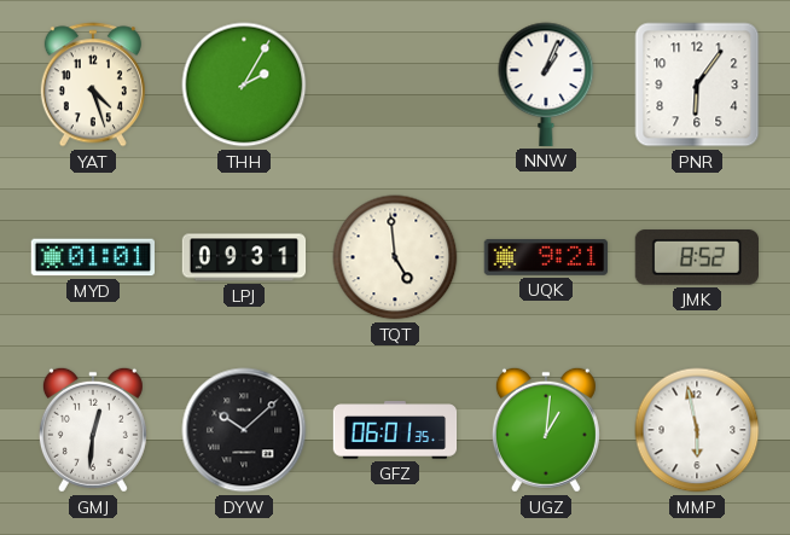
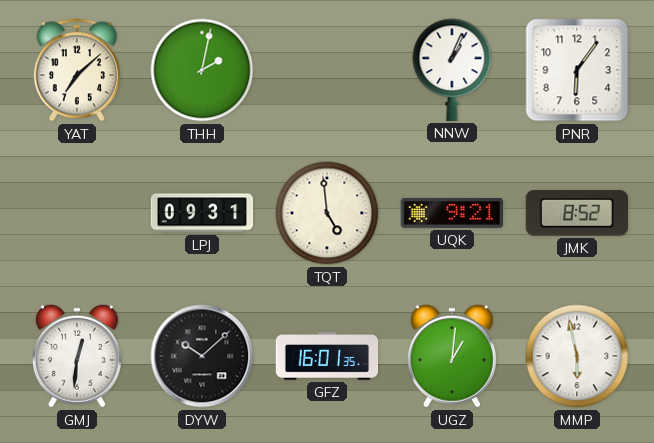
YAT: 4:27 -> 7:08 (77, 70)
THH: 2:05 -> 2:02 (202, 70)
MYD: 01:01 -> none (92, 257)
GFZ: 06:01 -> 16:01 (327, 356)
